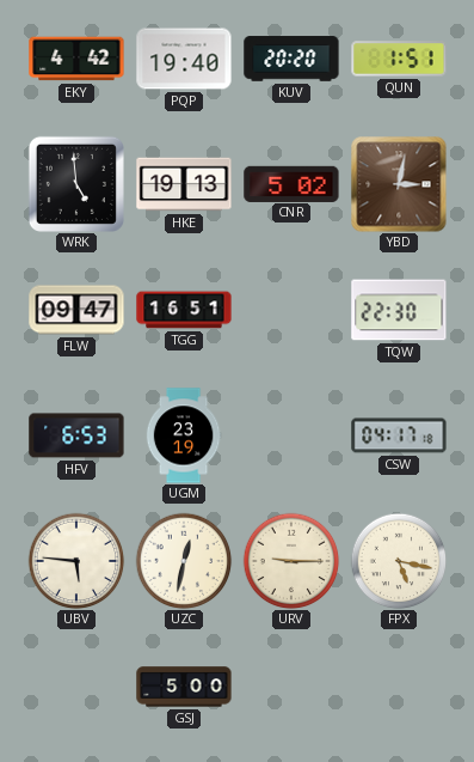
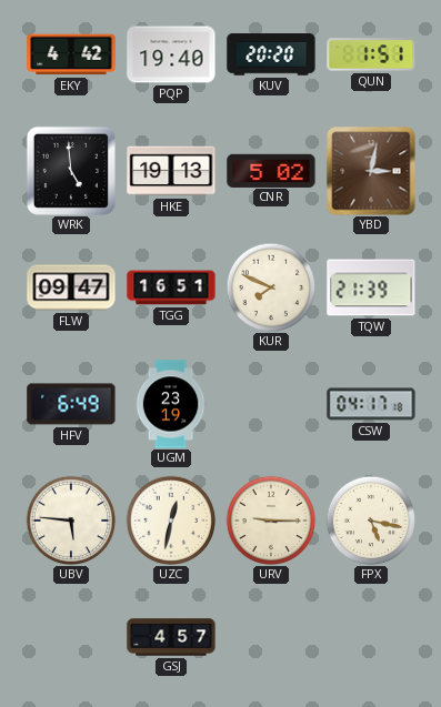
KUR: none -> 7:49 (271, 287)
TQW: 22:30 -> 21:39 (371, 287)
HFV: 6:53 -> 6:49 (71, 404)
GSJ: 5:00 -> 4:57 (171, 637)
